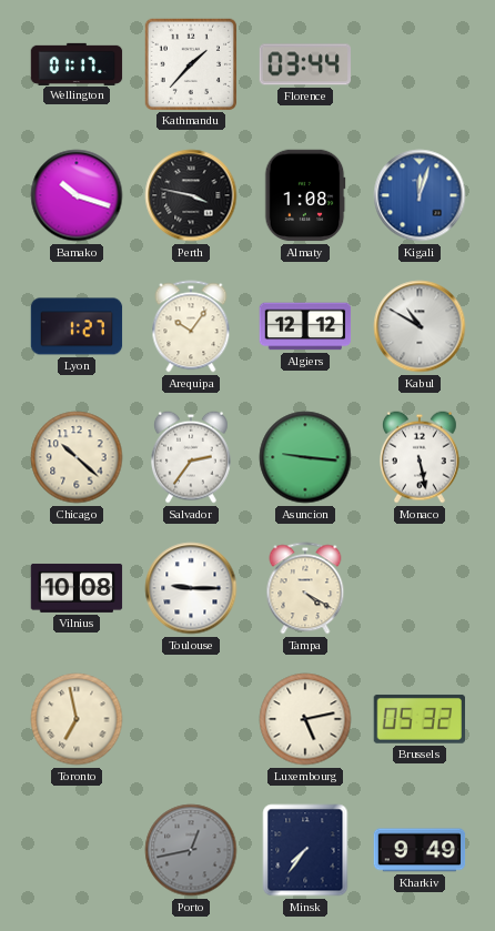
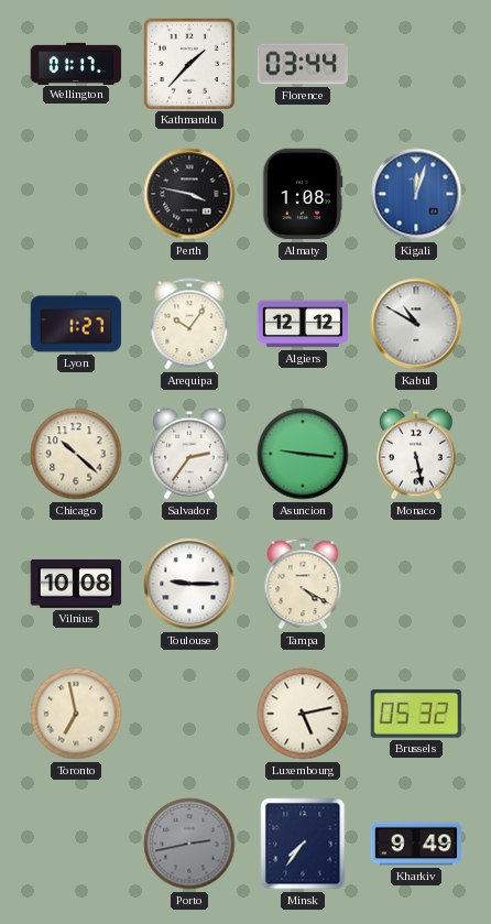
Bamako: 10:18 -> none (77, 195)
Porto: 12:43 -> 2:43 (189, 844)
